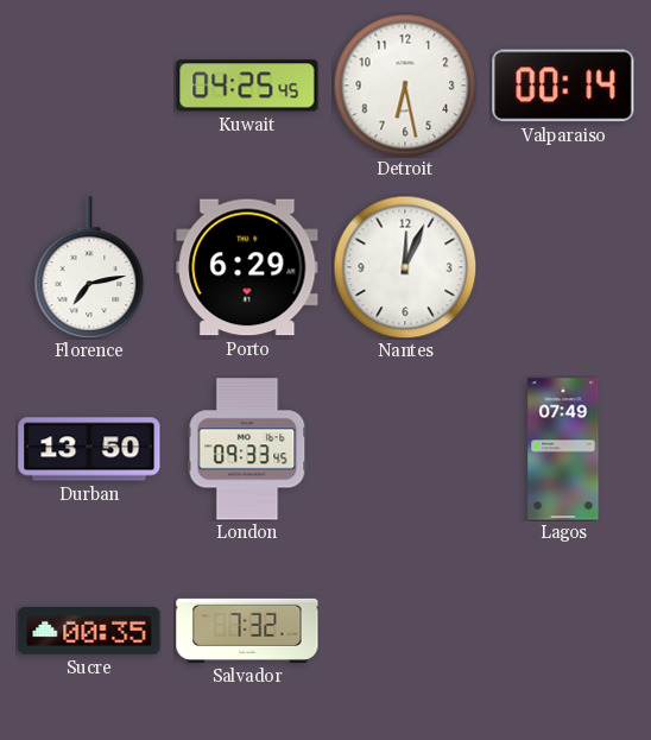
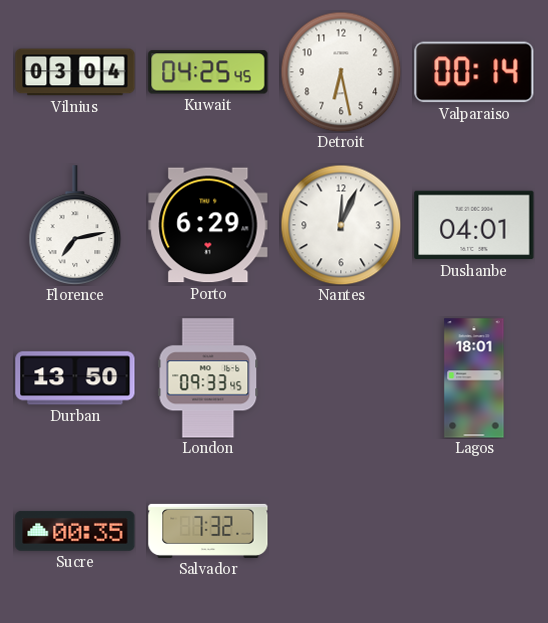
Vilnius: none -> 03:04 (75, 72)
Dushanbe: none -> 04:01 (474, 225)
Lagos: 07:49 -> 18:01 (474, 378)
